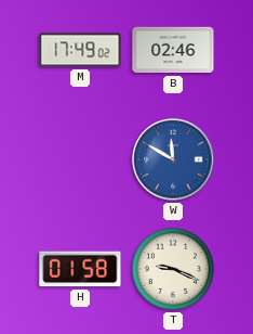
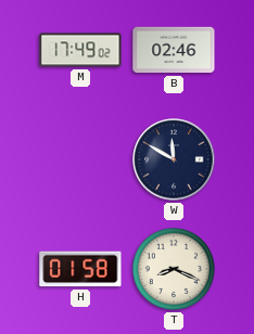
W dial: blue -> navy (174, 159)
T: 9:19 -> 8:19 (174, 269)
